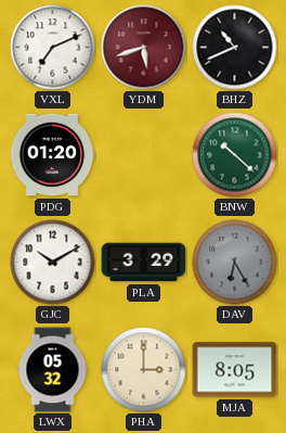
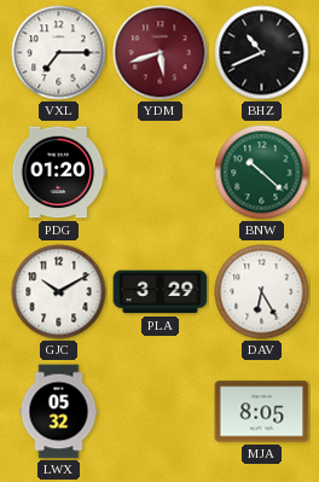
VXL: 7:11 -> 7:15 (59, 53)
DAV dial: grey -> white (262, 292)
PHA: 3:00 -> none (144, 370)
